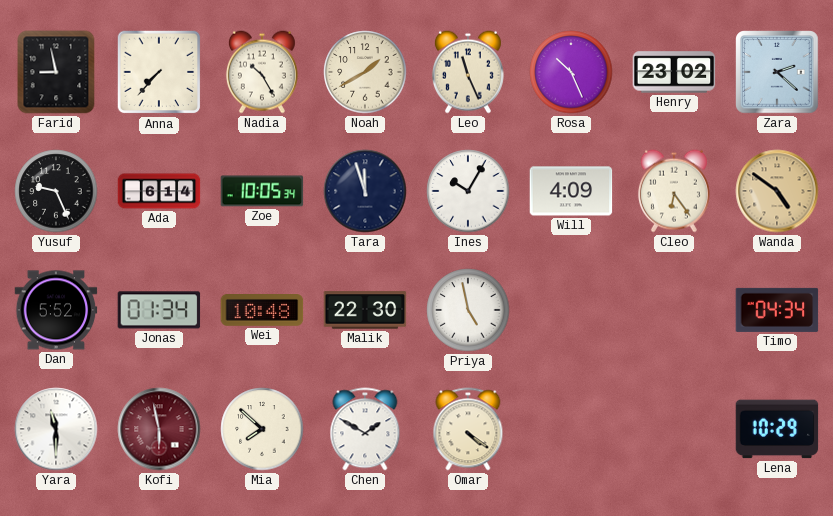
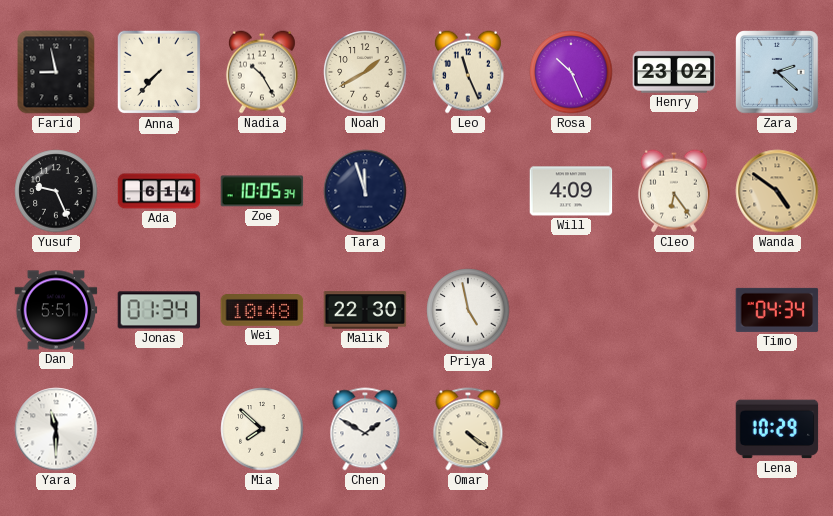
Ines: 10:05 -> none (468, 191)
Dan: 5:52 -> 5:51 (56, 310)
Kofi: 5:58 -> none (159, 429)
